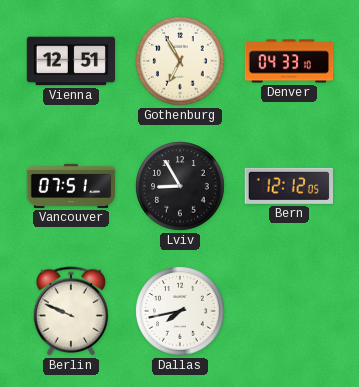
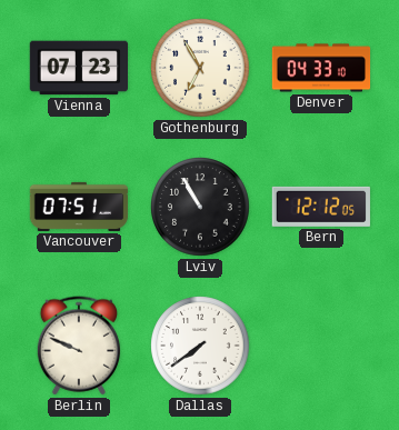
Vienna: 12:51 -> 07:23 (78, 68)
Lviv: 8:55 -> 10:55 (200, 207)
Dallas: 7:43 -> 7:39 (200, 346)
